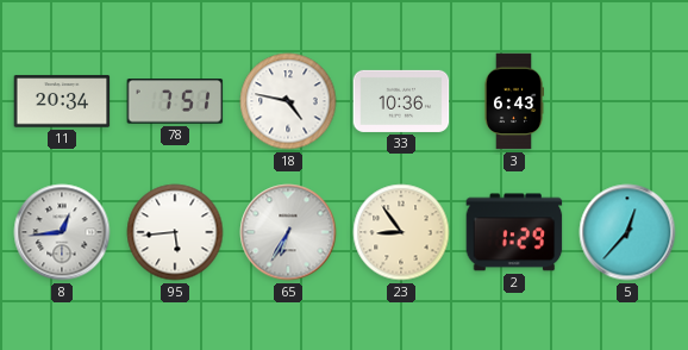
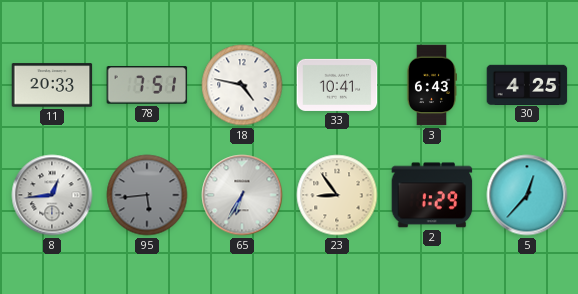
11: 20:34 -> 20:33 (52, 85)
33: 10:36 -> 10:41 (337, 85)
30: none -> 4:25 (527, 84)
95 dial: white -> grey (147, 195)
